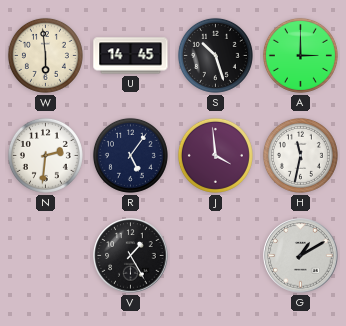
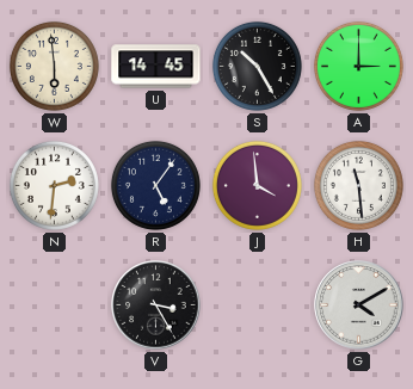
S: 10:27 -> 10:25 (257, 66)
H: 11:32 -> 11:29 (358, 185)
V: 1:25 -> 3:25 (156, 305)
G: 1:10 -> 4:10 (359, 305)
